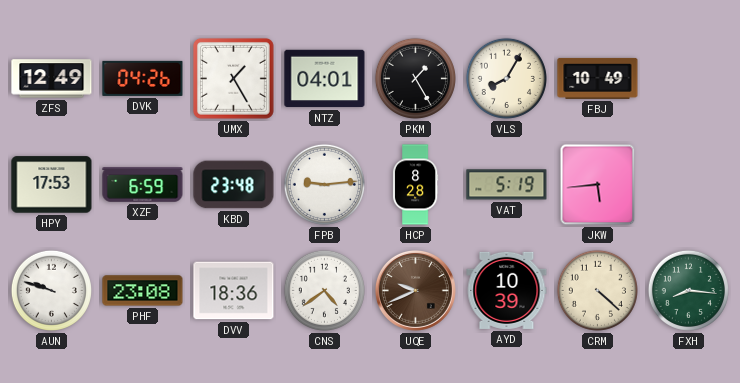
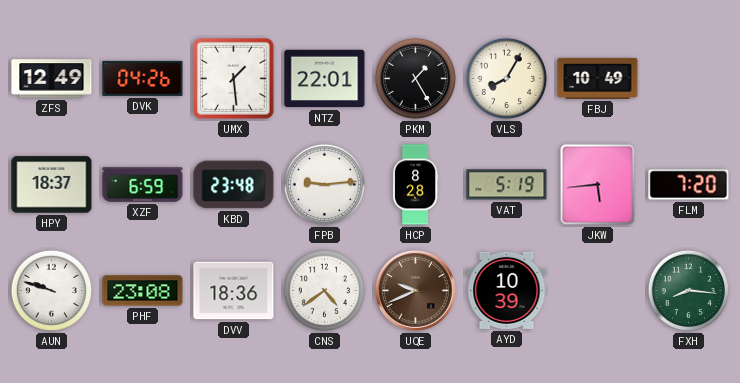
UMX: 1:25 -> 1:29 (233, 78)
NTZ: 04:01 -> 22:01 (325, 79)
HPY: 17:53 -> 18:37 (52, 185)
FLM: none -> 7:20 (689, 185)
CRM: 4:22 -> none (597, 290)
